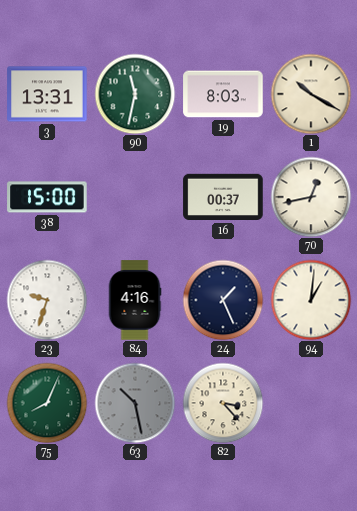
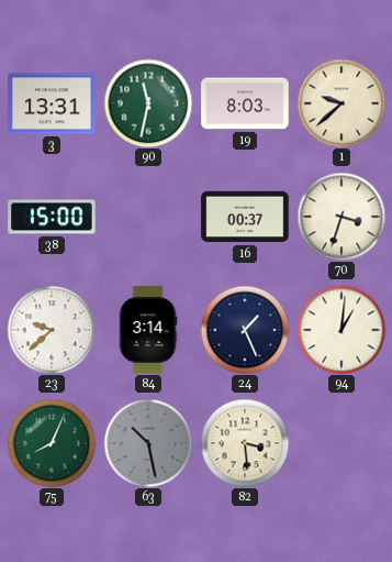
1: 10:20 -> 9:38 (341, 103)
70: 12:43 -> 3:33 (341, 217)
23: 9:33 -> 9:38 (52, 330)
84: 4:16 -> 3:14 (148, 330)
82: 3:23 -> 3:29 (245, 443)
